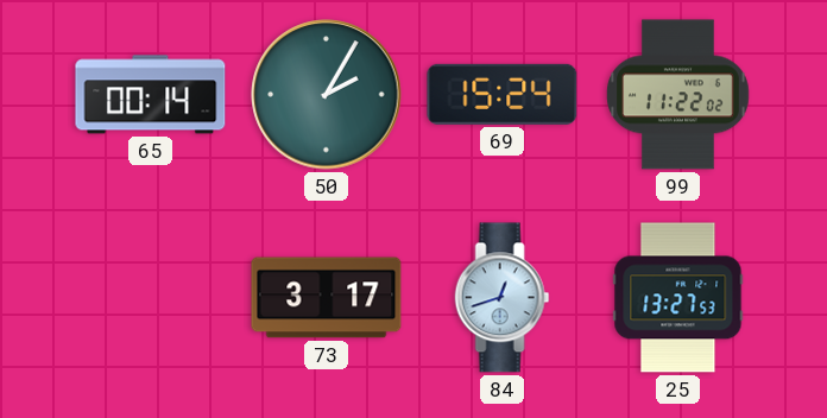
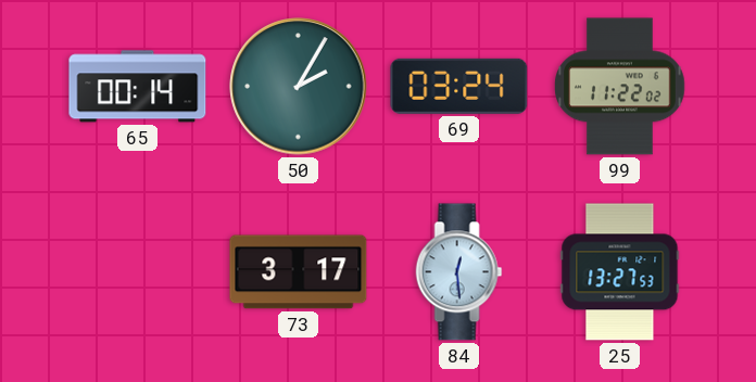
69: 15:24 -> 03:24 (459, 86)
84: 12:42 -> 12:29 (459, 272)
